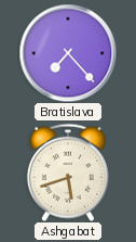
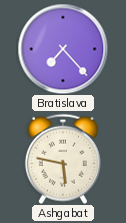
Ashgabat: 5:42 -> 5:47 (63, 159)
